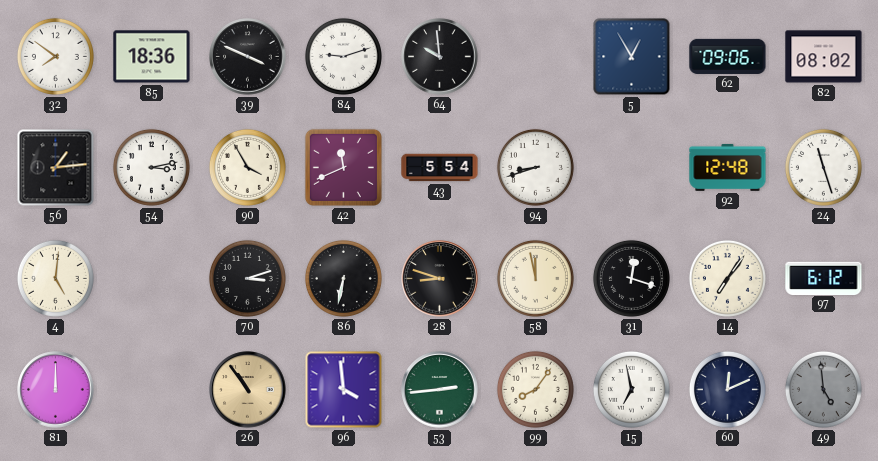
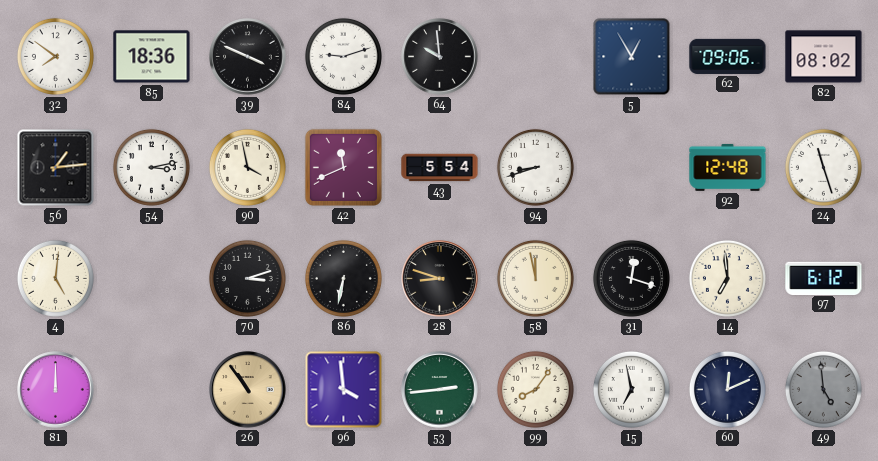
90: 3:55 -> 3:58 (247, 167)
14: 7:06 -> 6:59 (727, 278)
